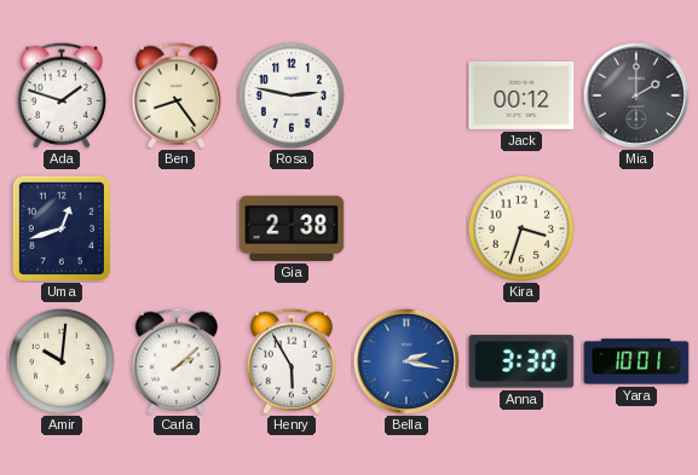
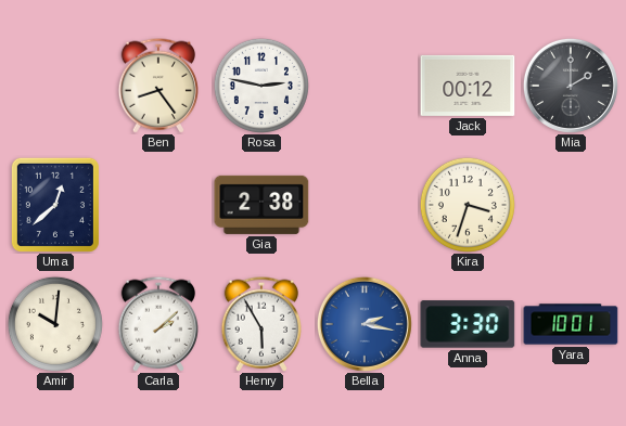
Ada: 1:48 -> none (62, 95)
Uma: 12:42 -> 12:38 (55, 205)
